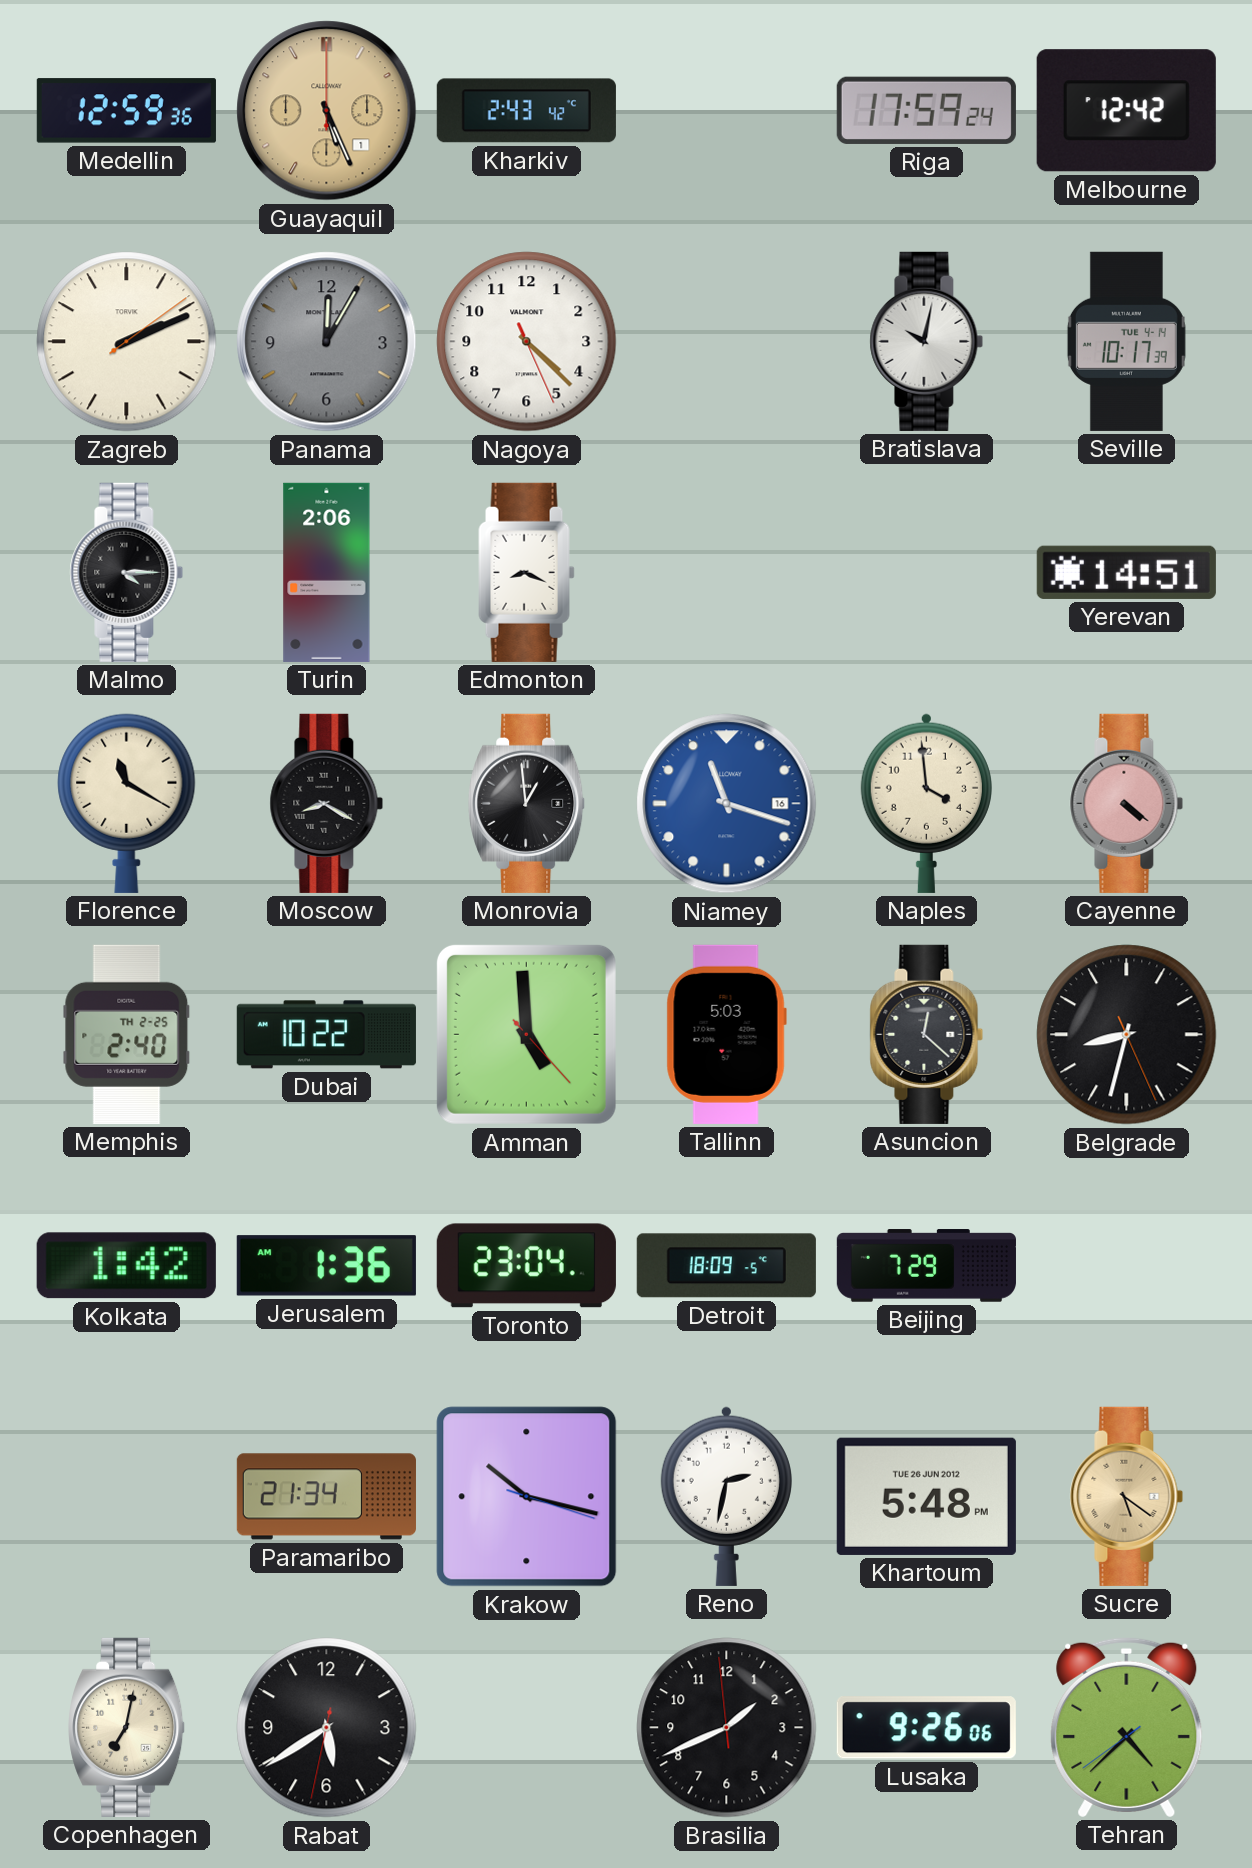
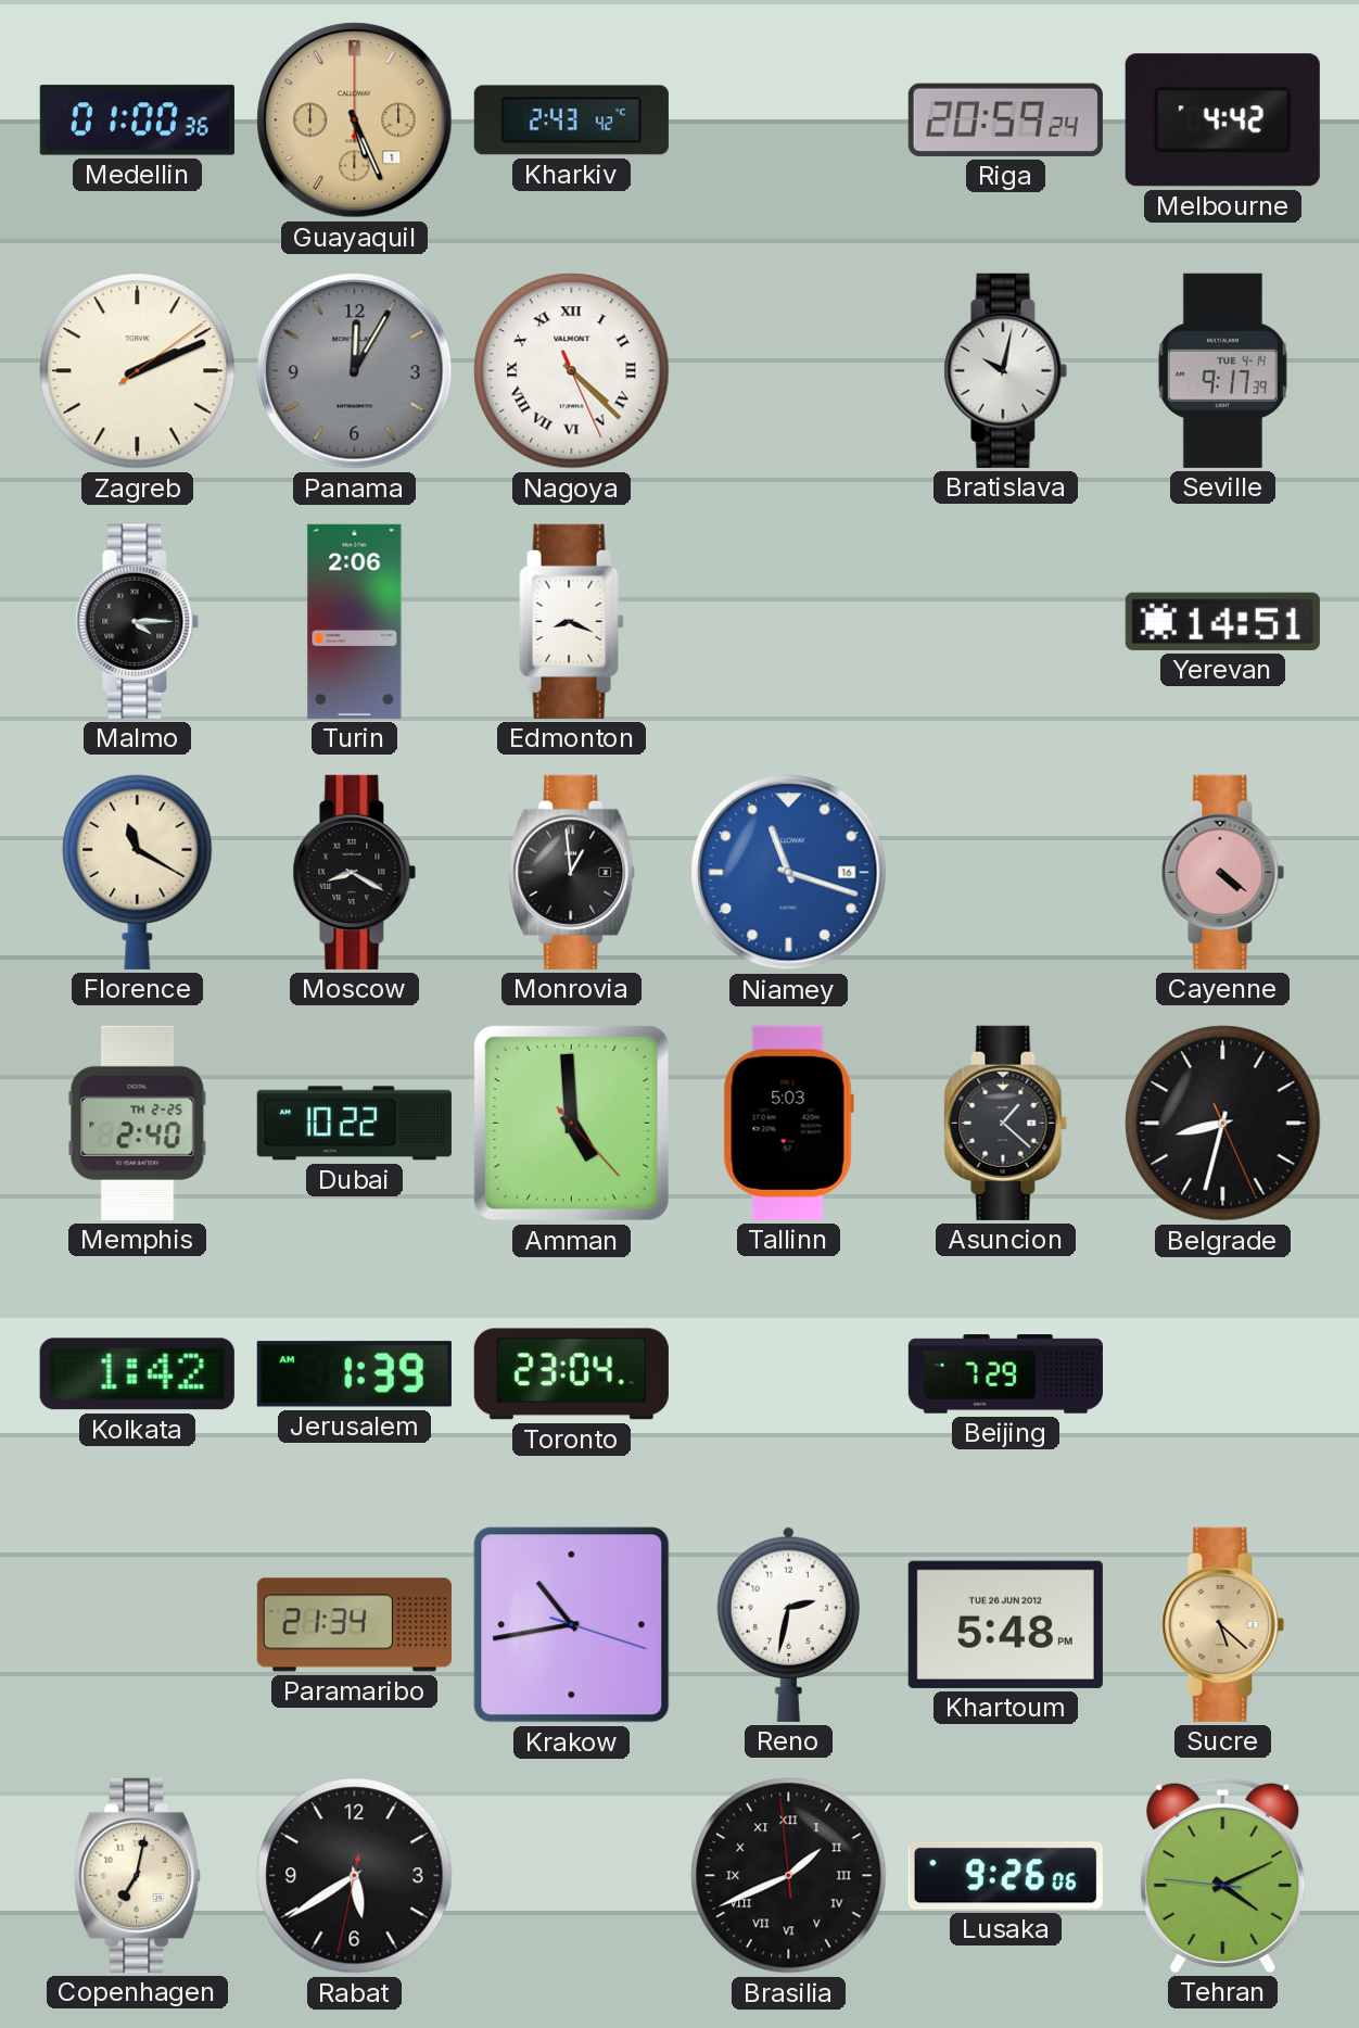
Medellin: 12:59 -> 01:00 (137, 121)
Riga: 17:59 -> 20:59 (1005, 119)
Melbourne: 12:42 -> 4:42 (1222, 121)
Nagoya numerals: Arabic -> Roman (572, 371)
Seville: 10:17 -> 9:17 (1222, 370)
Naples: 3:59 -> none (926, 803)
Asuncion: 12:22 -> 1:22 (1006, 1123)
Jerusalem: 1:36 -> 1:39 (354, 1374)
Detroit: 18:09 -> none (726, 1266)
Krakow: 10:17 -> 10:43 (572, 1625)
Sucre: 5:21 -> 5:22 (1223, 1624)
Brasilia numerals: Arabic -> Roman (789, 1876)
Tehran: 4:37 -> 4:10 (1223, 1875)
